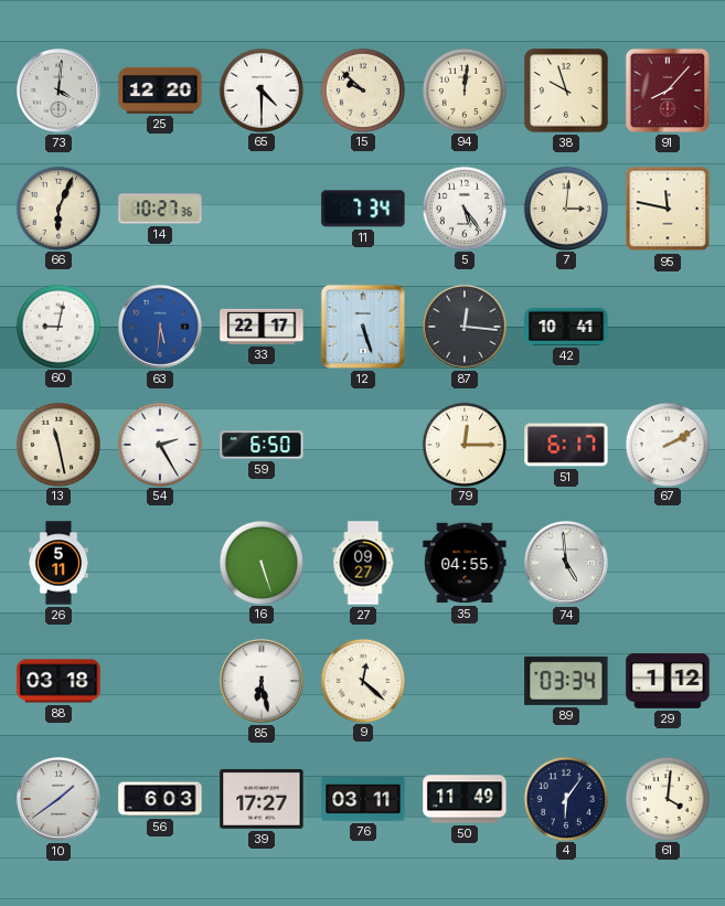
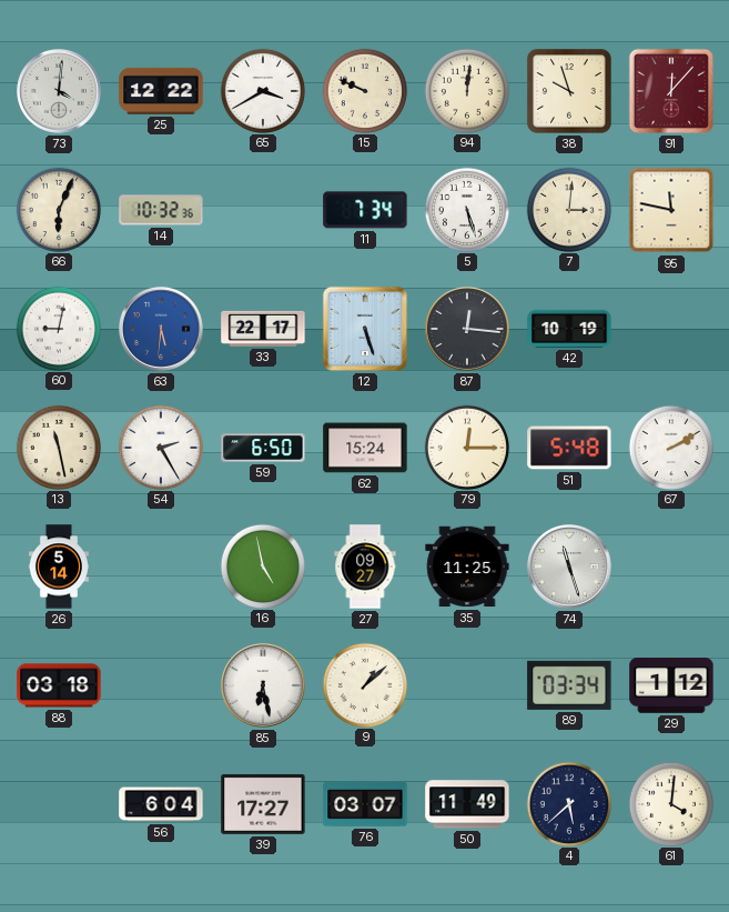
25: 12:20 -> 12:22 (161, 91)
65: 4:30 -> 3:40 (262, 90)
15: 9:52 -> 9:49 (364, 90)
91: 8:07 -> 12:07 (671, 91)
14: 10:27 -> 10:32 (161, 210)
5: 5:24 -> 5:27 (466, 209)
42: 10:41 -> 10:19 (569, 329)
62: none -> 15:24 (365, 448)
51: 6:17 -> 5:48 (569, 448)
26: 5:11 -> 5:14 (59, 567)
16: 5:27 -> 4:58 (262, 565)
35: 04:55 -> 11:25 (467, 567)
74: 4:59 -> 11:27 (570, 568)
9: 12:22 -> 1:08 (364, 684)
10: 1:39 -> none (60, 800)
56: 6:03 -> 6:04 (161, 804)
76: 03:11 -> 03:07 (365, 804)
4: 6:06 -> 5:38 (568, 803)
